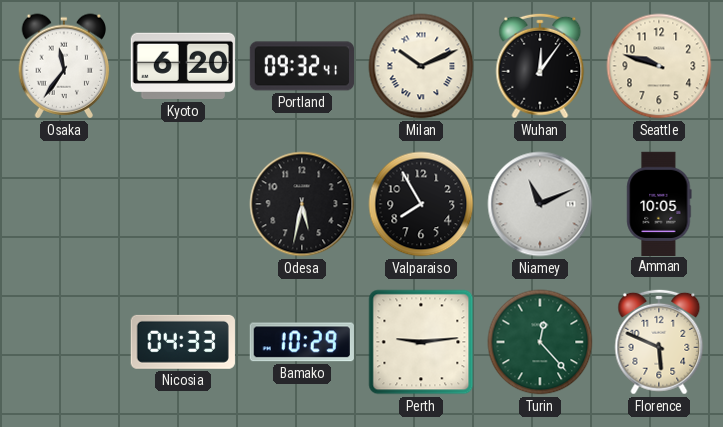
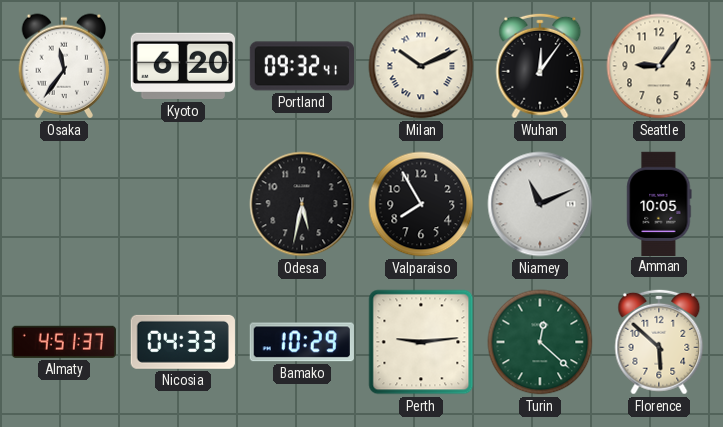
Seattle: 9:48 -> 9:06 (659, 66)
Almaty: none -> 4:51 (64, 342)
Turin: 12:23 -> 12:22 (540, 342)
Florence: 5:49 -> 5:52 (659, 342)
